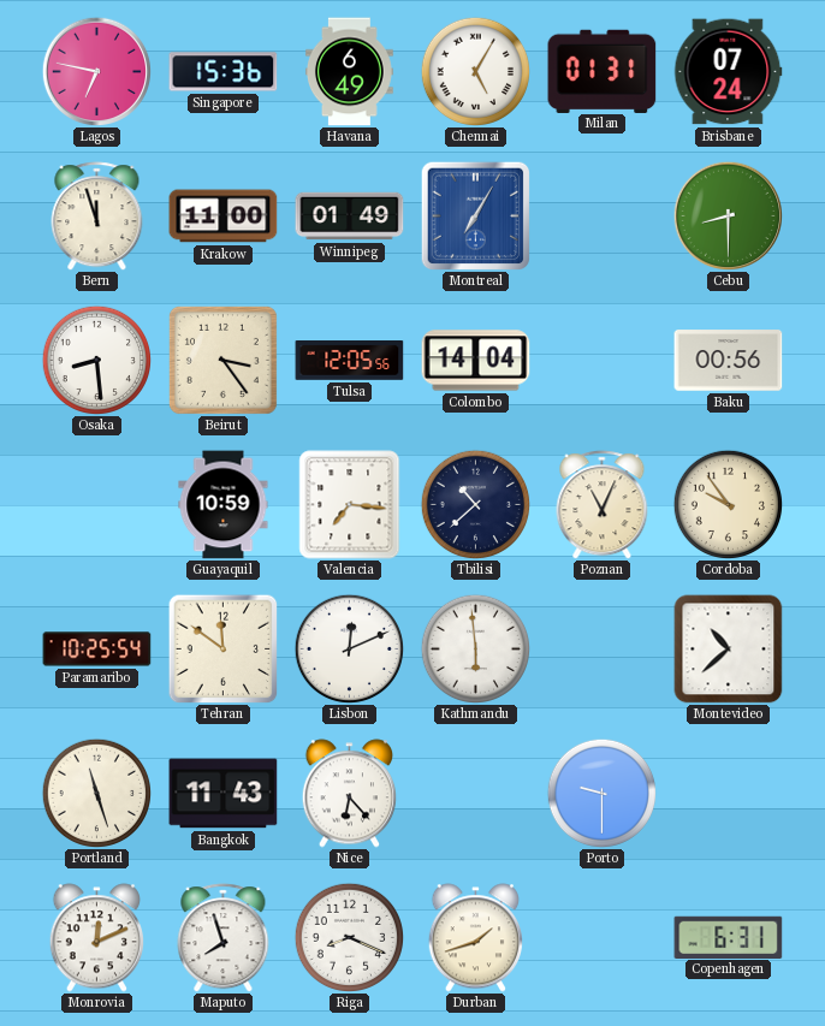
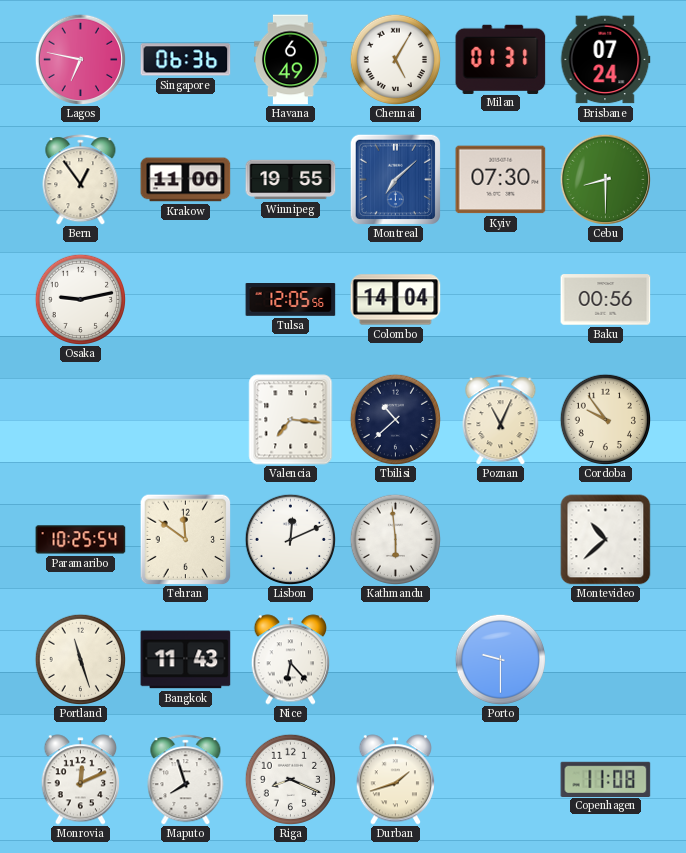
Singapore: 15:36 -> 06:36 (186, 60)
Bern: 11:57 -> 12:54 (81, 180)
Winnipeg: 01:49 -> 19:55 (291, 180)
Montreal: 7:05 -> 7:08 (395, 179)
Kyiv: none -> 07:30 (501, 180)
Osaka: 8:29 -> 9:13 (80, 299)
Beirut: 3:24 -> none (222, 360)
Guayaquil: 10:59 -> none (224, 505)
Copenhagen: 6:31 -> 11:08 (606, 779)
